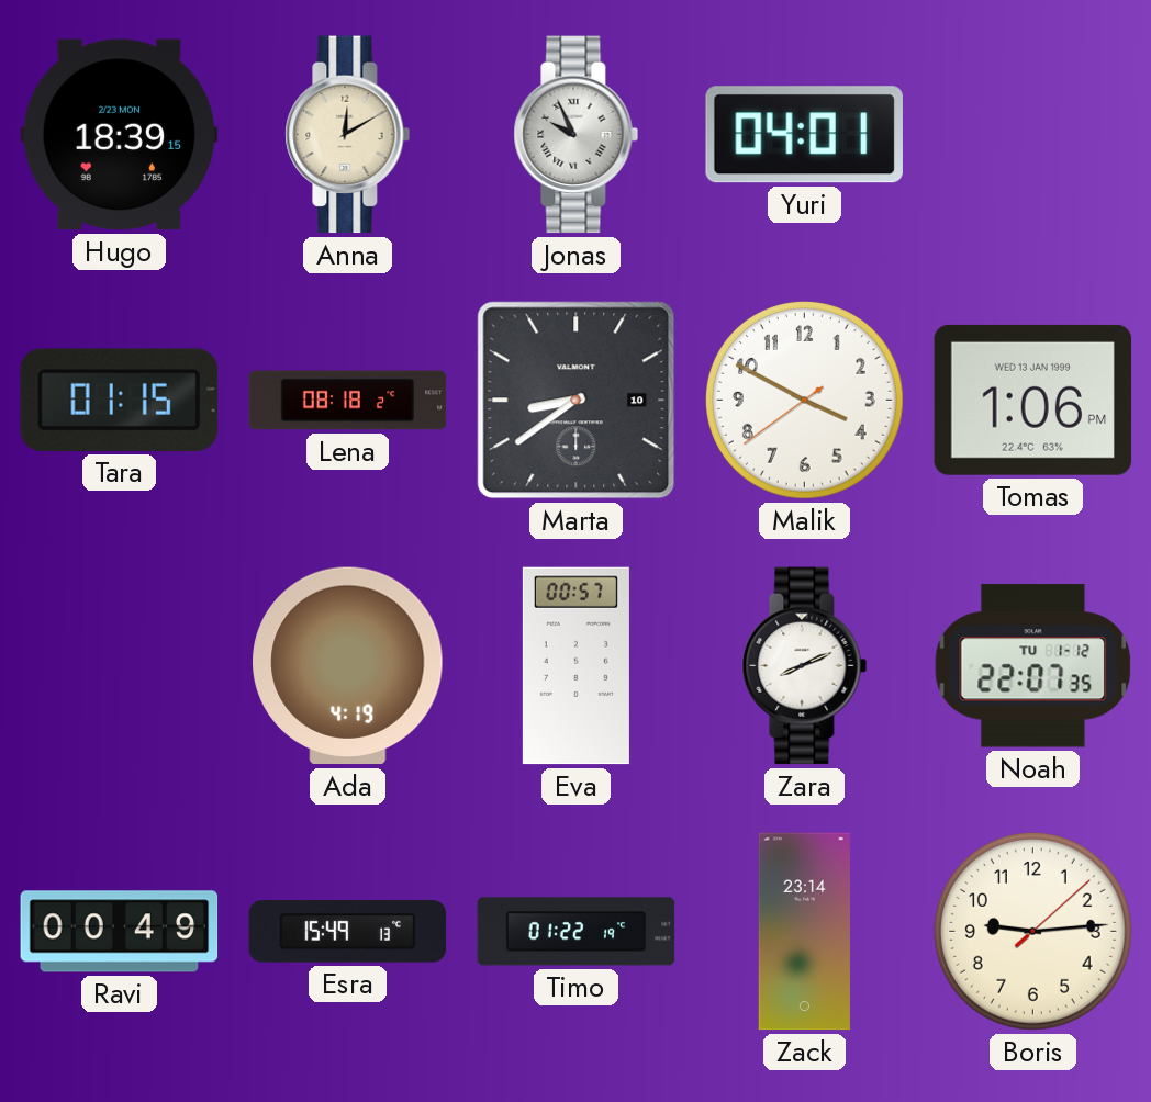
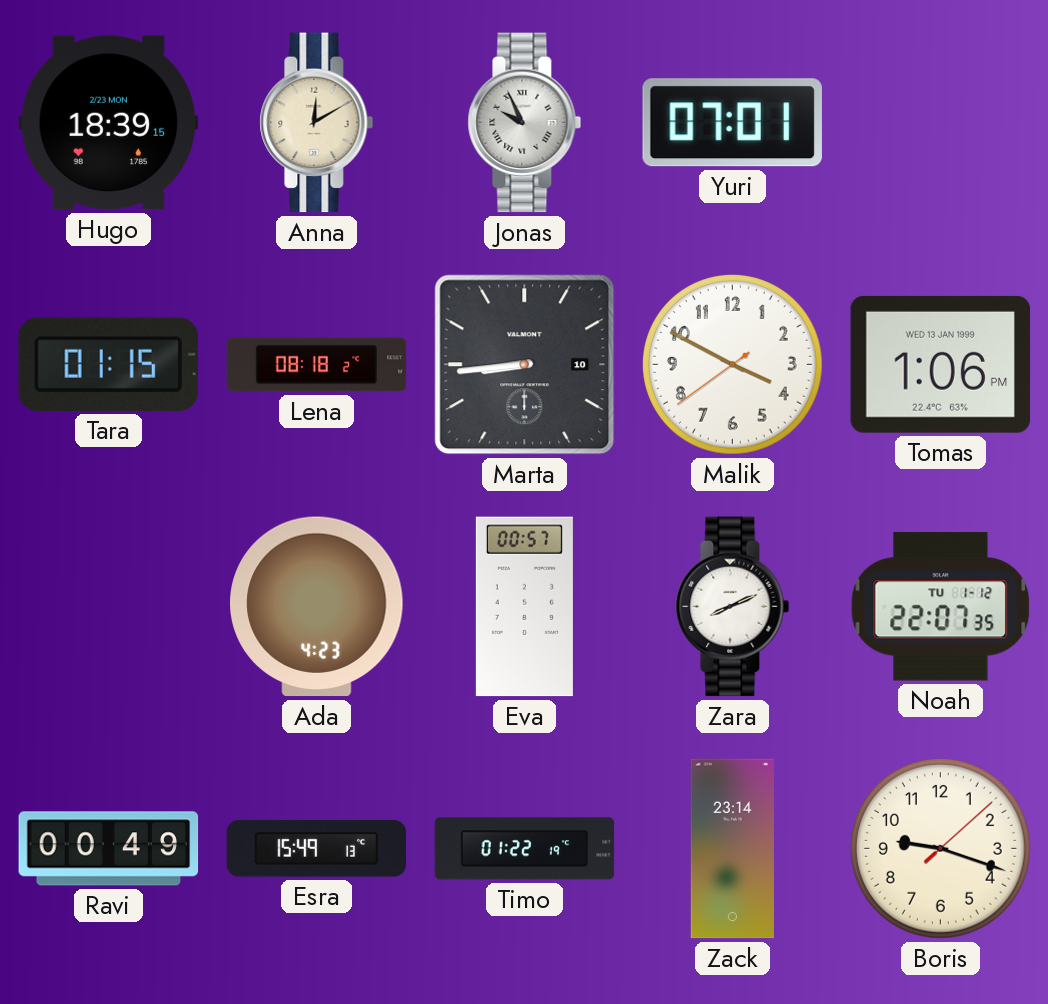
Yuri: 04:01 -> 07:01 (732, 123)
Marta: 8:39 -> 8:44 (525, 365)
Ada: 4:19 -> 4:23 (317, 607)
Boris: 9:14 -> 9:18 (941, 849)
